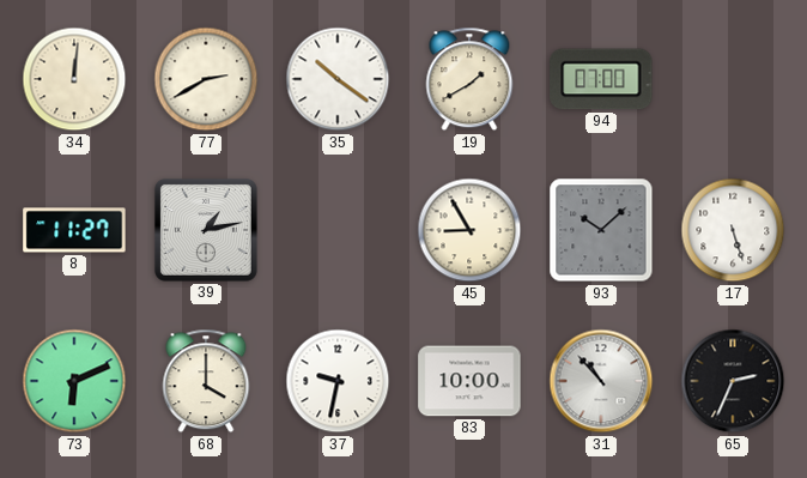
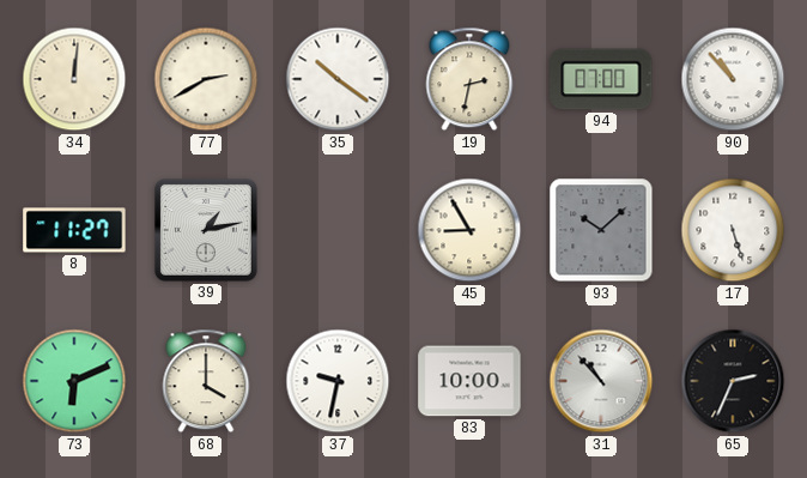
19: 1:40 -> 2:32 (469, 79)
90: none -> 10:53 (733, 79)
